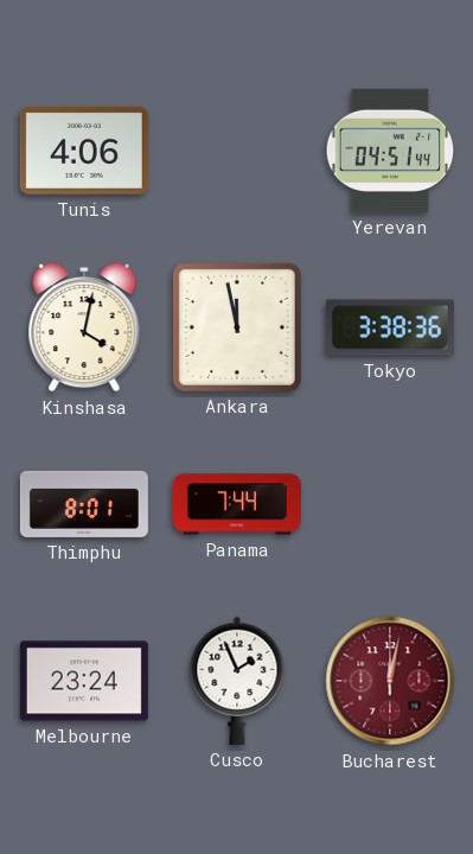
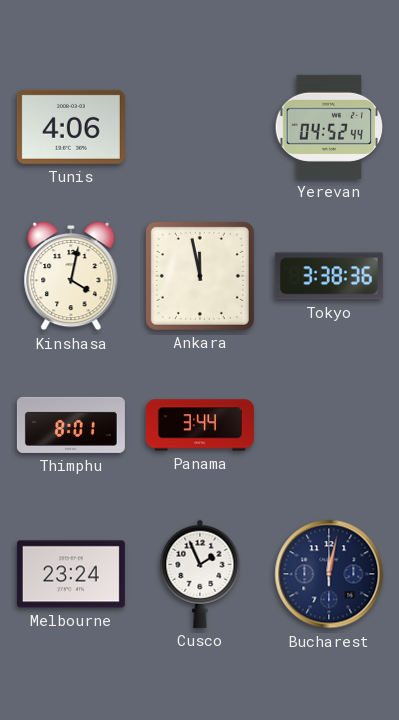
Yerevan: 04:51 -> 04:52 (329, 127)
Panama: 7:44 -> 3:44 (200, 425)
Bucharest dial: burgundy -> navy (329, 574)
